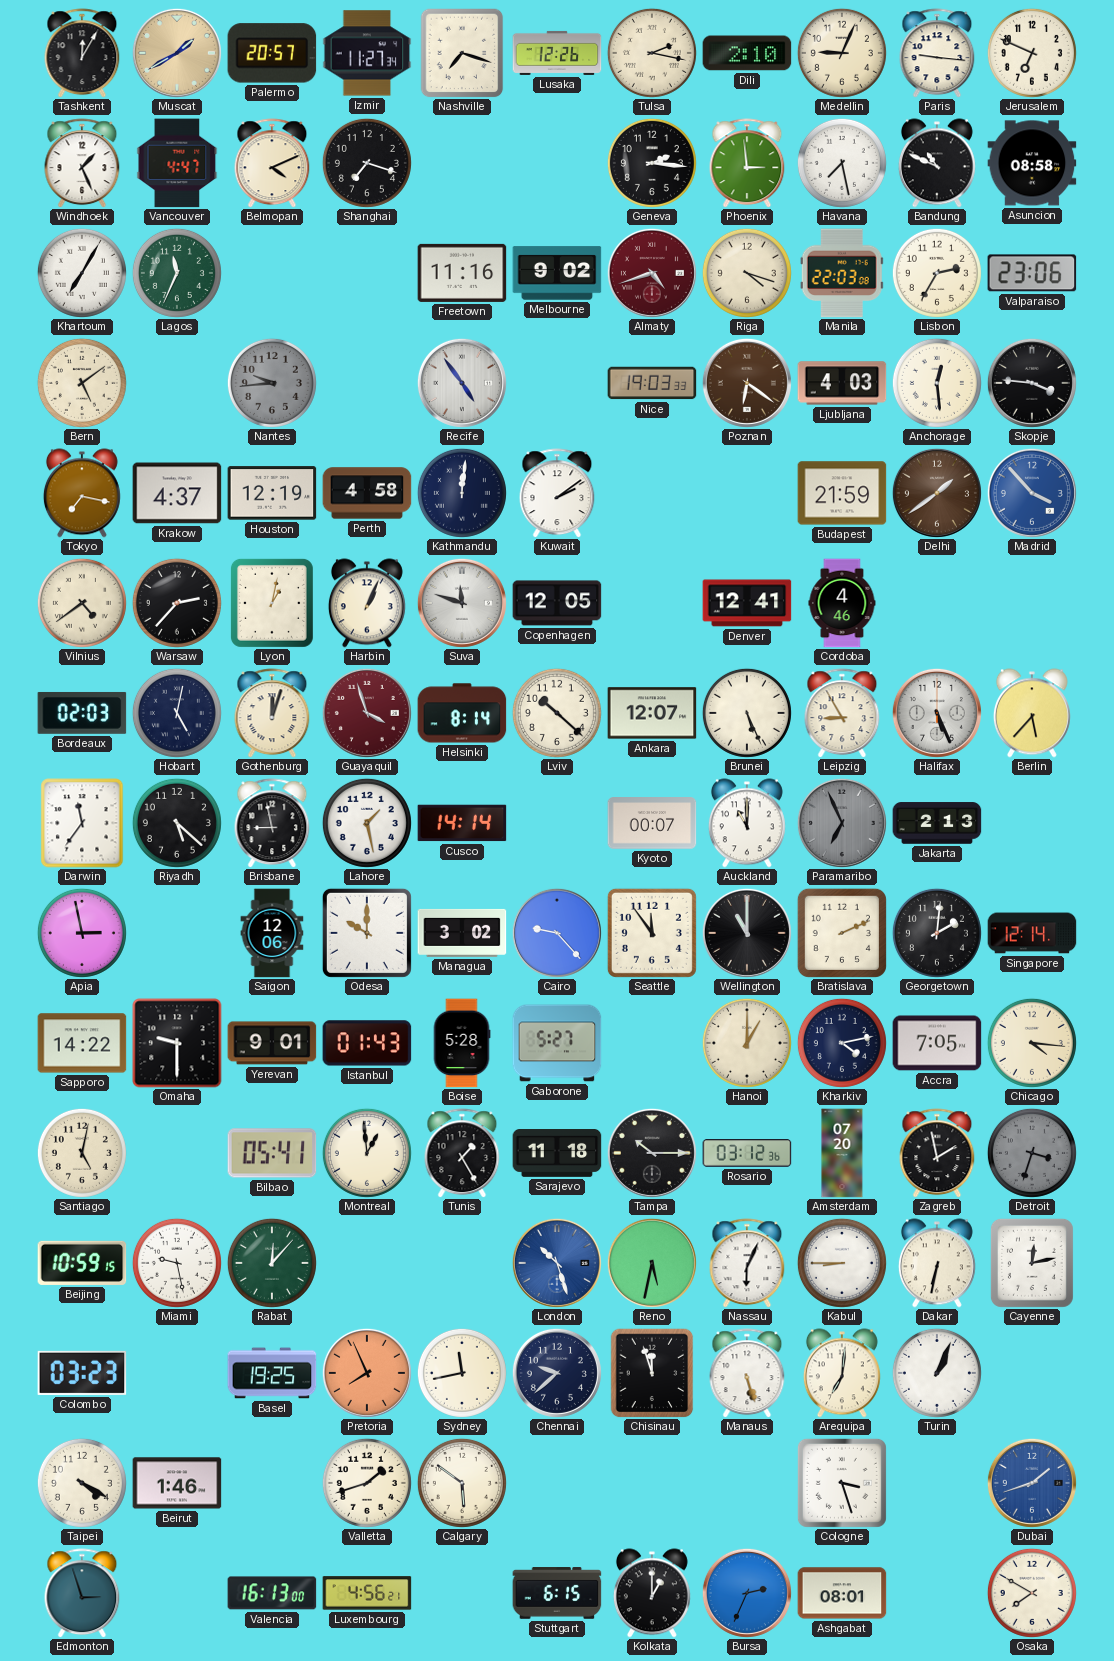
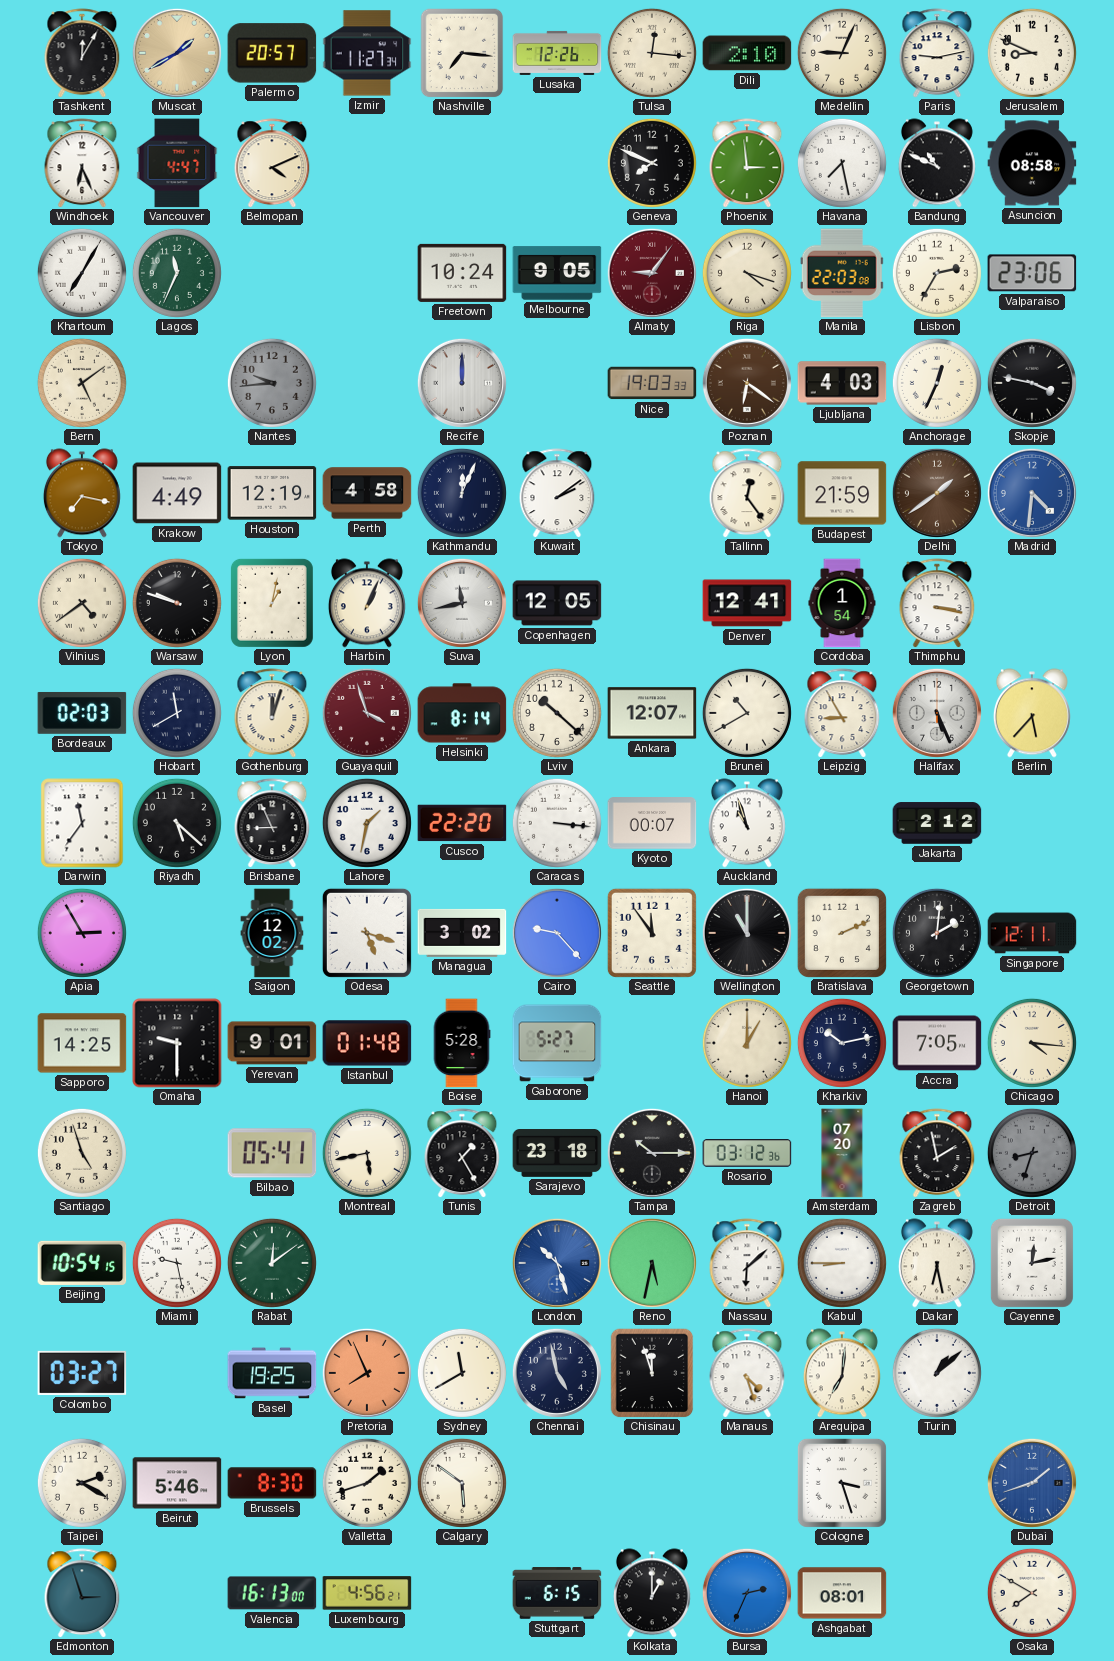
Nashville: 7:18 -> 7:16 (462, 53)
Tulsa: 2:17 -> 12:16 (652, 53)
Paris: 9:16 -> 9:13 (937, 53)
Jerusalem: 6:49 -> 8:49 (1032, 53)
Windhoek: 1:26 -> 6:26 (82, 163)
Shanghai: 7:18 -> none (367, 163)
Geneva: 2:16 -> 7:49 (652, 163)
Freetown: 11:16 -> 10:24 (462, 273)
Melbourne: 9:02 -> 9:05 (557, 273)
Almaty: 4:42 -> 9:06 (652, 273)
Recife: 4:54 -> 12:00 (462, 383)
Anchorage: 12:29 -> 12:34 (937, 383)
Skopje: 3:46 -> 3:47 (1032, 383)
Krakow: 4:37 -> 4:49 (177, 493)
Kathmandu: 12:01 -> 12:04 (462, 493)
Tallinn: none -> 12:24 (747, 493)
Madrid: 3:53 -> 4:31 (1032, 493)
Warsaw: 2:37 -> 9:48 (177, 603)
Suva: 11:48 -> 11:43 (462, 603)
Cordoba: 4:46 -> 1:54 (842, 603)
Thimphu: none -> 3:17 (937, 603)
Hobart: 5:02 -> 11:40 (177, 713)
Brunei: 5:26 -> 10:40 (747, 713)
Brisbane: 8:58 -> 8:56 (272, 823)
Lahore: 1:28 -> 1:32 (367, 823)
Cusco: 14:14 -> 22:20 (462, 823)
Caracas: none -> 3:16 (557, 823)
Auckland: 11:00 -> 10:57 (747, 823)
Paramaribo: 6:56 -> none (842, 823)
Jakarta: 2:13 -> 2:12 (937, 823)
Apia: 2:58 -> 2:55 (82, 933)
Saigon: 12:06 -> 12:02 (272, 933)
Odesa: 10:00 -> 5:18 (367, 933)
Singapore: 12:14 -> 12:11 (1032, 933)
Sapporo: 14:22 -> 14:25 (82, 1043)
Istanbul: 01:43 -> 01:48 (367, 1043)
Kharkiv: 4:13 -> 10:13 (842, 1043)
Santiago: 5:02 -> 4:57 (82, 1153)
Montreal: 12:59 -> 5:43 (367, 1153)
Sarajevo: 11:18 -> 23:18 (557, 1154)
Detroit: 3:33 -> 8:33 (1032, 1153)
Beijing: 10:59 -> 10:54 (82, 1263)
Rabat: 12:07 -> 12:09 (272, 1263)
Nassau: 6:04 -> 6:08 (747, 1263)
Dakar: 6:32 -> 6:28 (937, 1263)
Colombo: 03:23 -> 03:27 (82, 1373)
Sydney: 11:43 -> 11:40 (462, 1373)
Chennai: 9:38 -> 4:58 (557, 1373)
Manaus: 5:27 -> 4:27 (747, 1373)
Turin: 1:04 -> 1:08 (937, 1373)
Taipei: 4:20 -> 2:20 (82, 1483)
Beirut: 1:46 -> 5:46 (177, 1483)
Brussels: none -> 8:30 (272, 1483)
